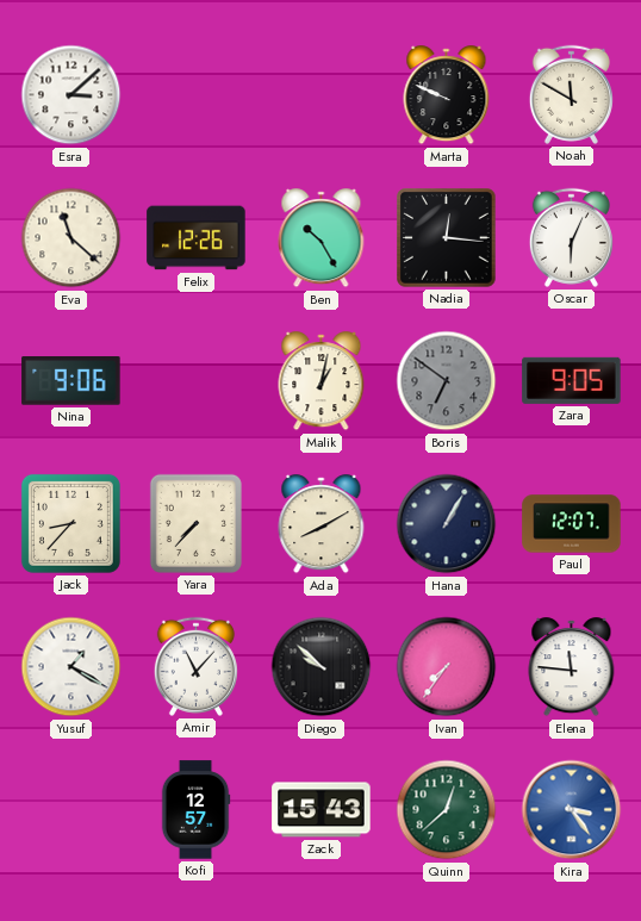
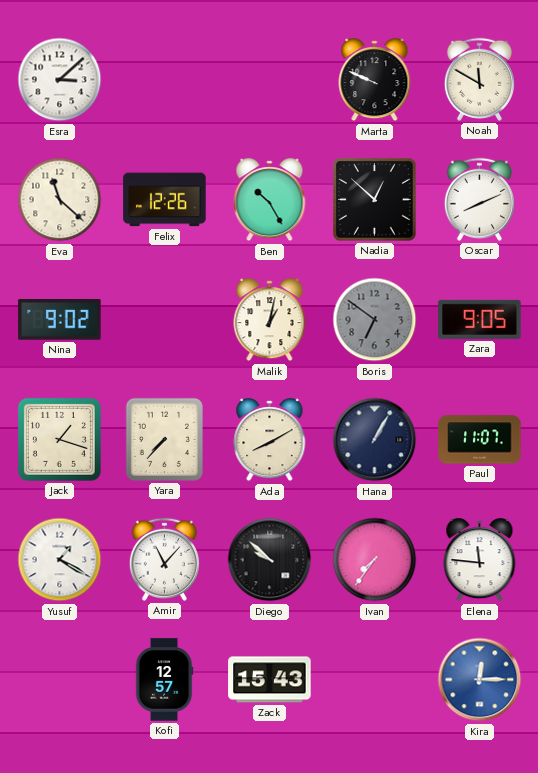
Nadia: 12:16 -> 12:52 (375, 200)
Oscar: 6:04 -> 8:11 (479, 199)
Nina: 9:06 -> 9:02 (60, 320)
Jack: 8:37 -> 1:18 (59, 439)
Paul: 12:07 -> 11:07 (480, 440)
Quinn: 12:38 -> none (447, 810)
Kira: 3:24 -> 12:15 (480, 680)
